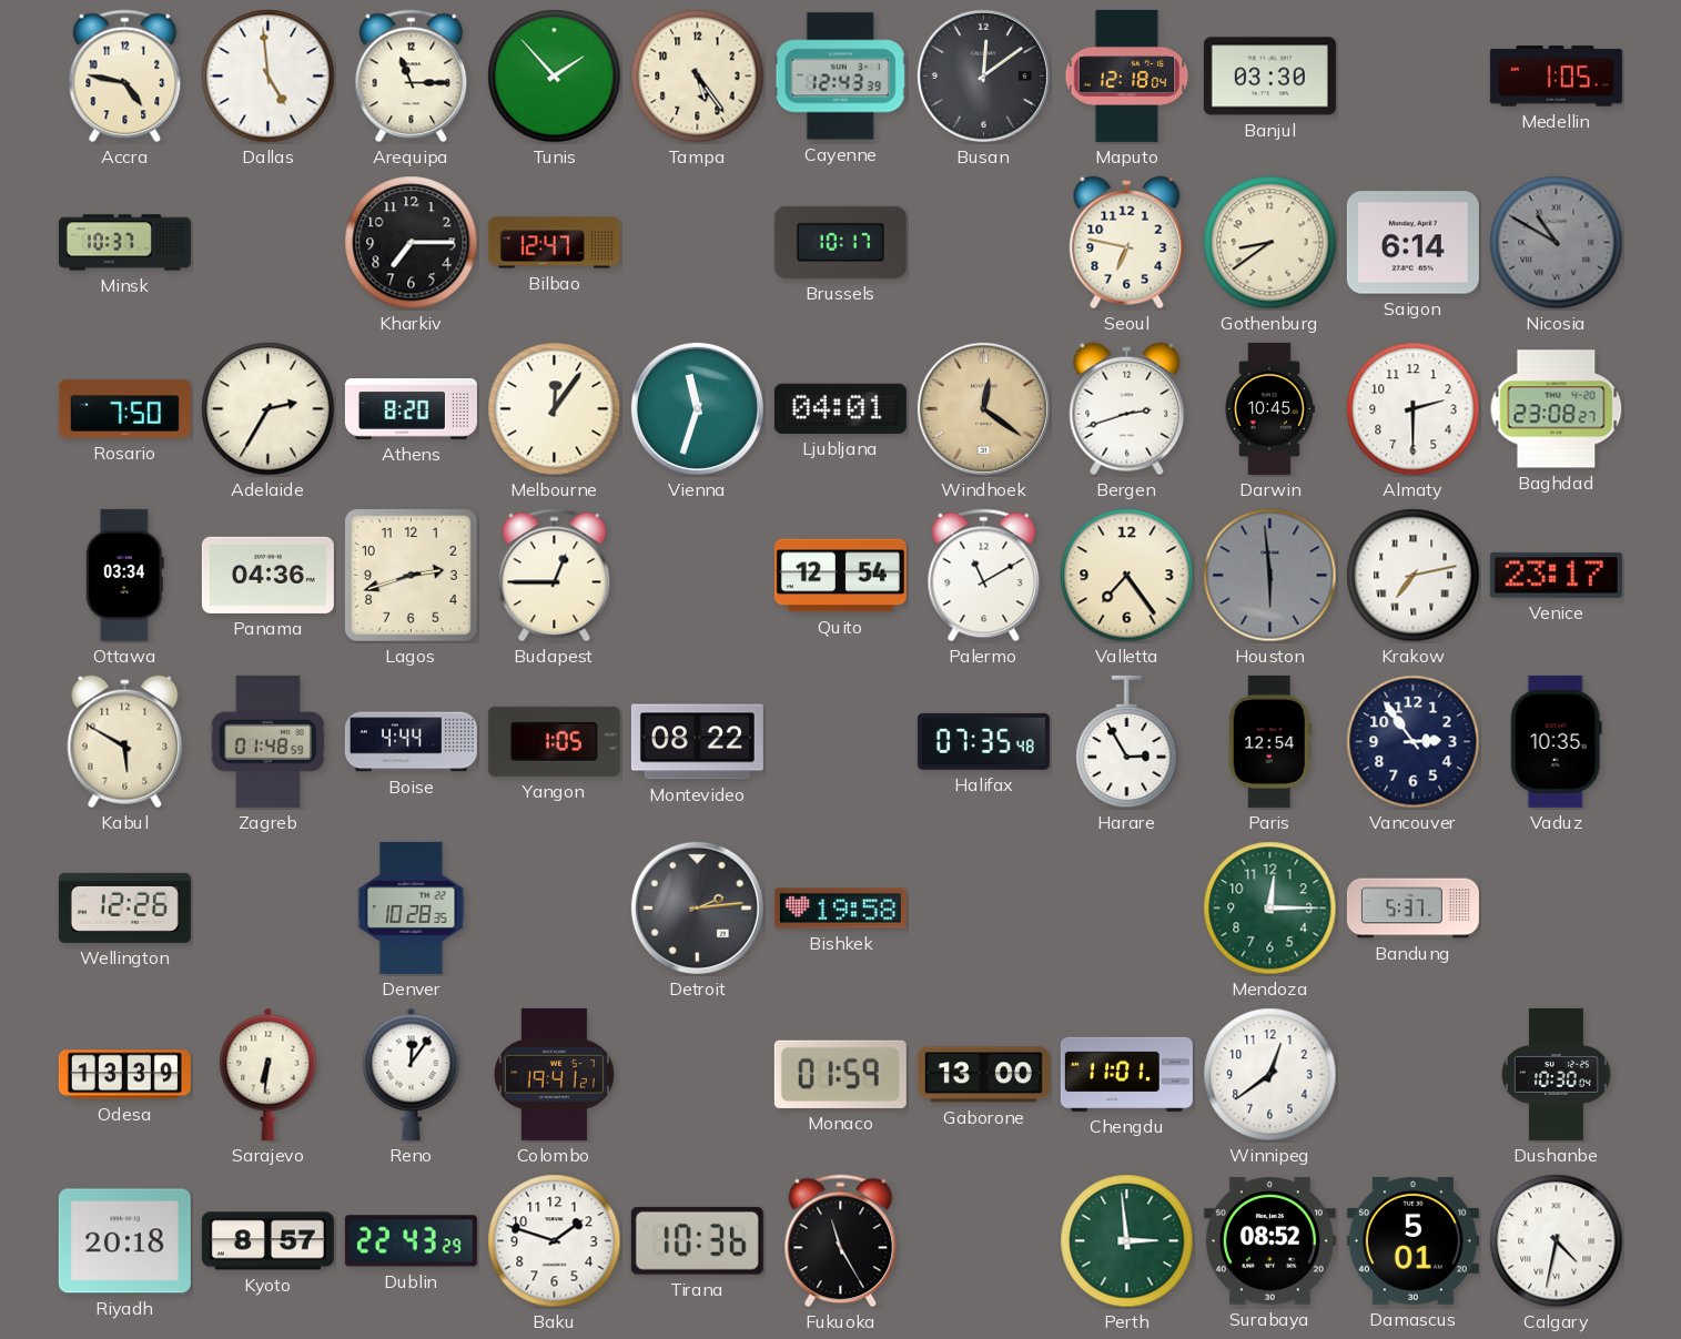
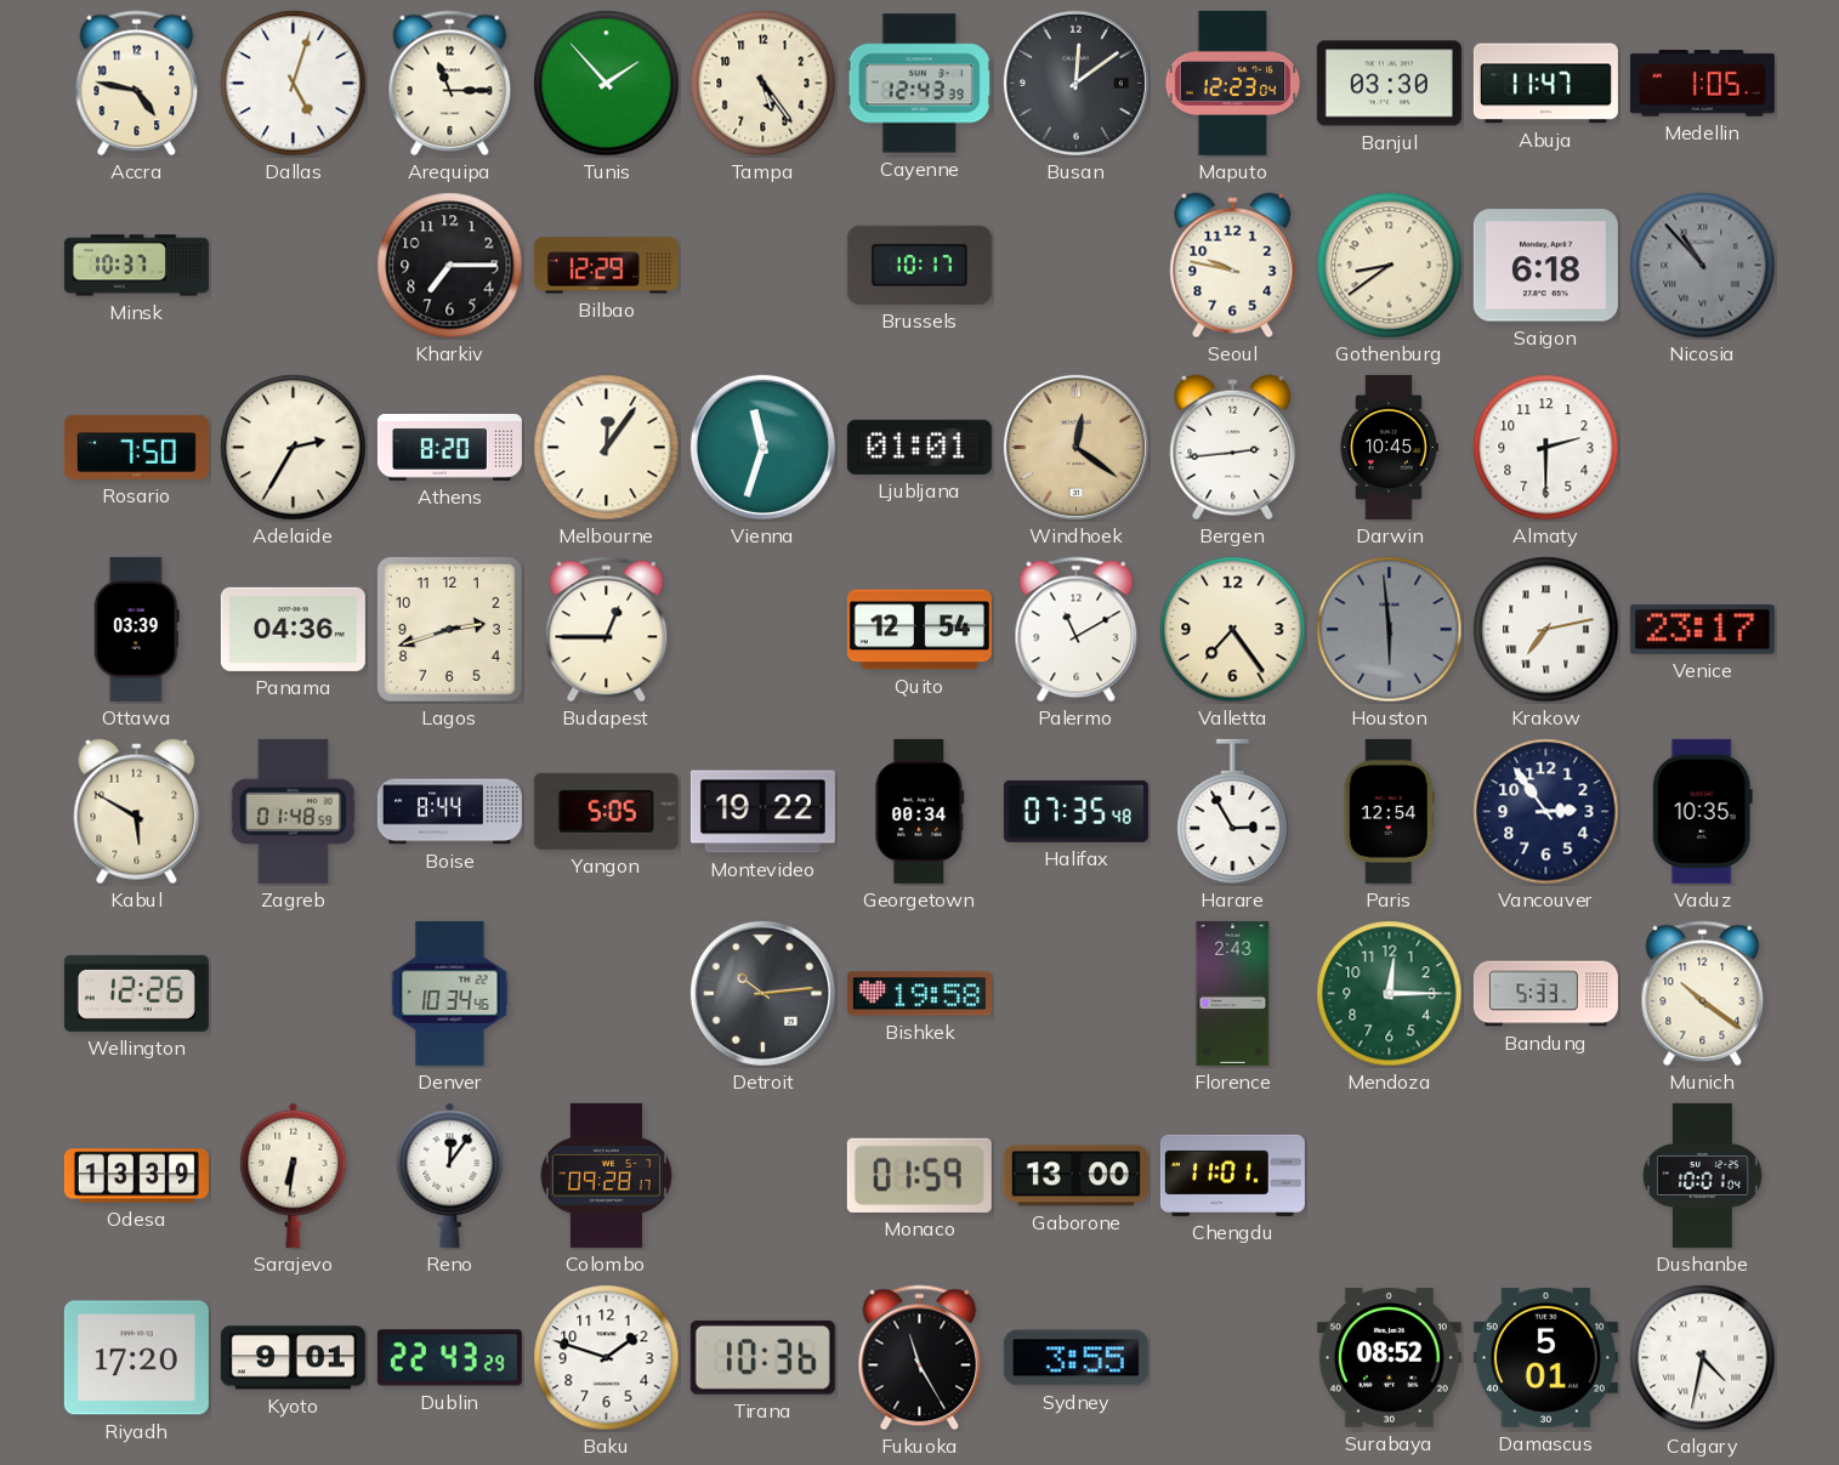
Dallas: 4:59 -> 5:03 (294, 84)
Maputo: 12:18 -> 12:23 (1233, 83)
Abuja: none -> 11:47 (1545, 84)
Bilbao: 12:47 -> 12:29 (606, 266)
Seoul: 6:47 -> 9:47 (1233, 266)
Saigon: 6:14 -> 6:18 (1545, 266)
Nicosia: 10:50 -> 10:53 (1703, 266)
Ljubljana: 04:01 -> 01:01 (919, 447)
Bergen: 2:42 -> 2:44 (1233, 448)
Baghdad: 23:08 -> none (1557, 409)
Ottawa: 03:34 -> 03:39 (136, 629)
Boise: 4:44 -> 8:44 (449, 812)
Yangon: 1:05 -> 5:05 (606, 811)
Montevideo: 08:22 -> 19:22 (762, 812)
Georgetown: none -> 00:34 (920, 811)
Denver: 10:28 -> 10:34 (450, 993)
Detroit: 2:14 -> 10:14 (762, 993)
Florence: none -> 2:43 (1233, 993)
Bandung: 5:37 -> 5:33 (1545, 994)
Munich: none -> 10:21 (1703, 994)
Colombo: 19:41 -> 09:28 (606, 1175)
Winnipeg: 12:39 -> none (1270, 1075)
Dushanbe: 10:30 -> 10:01 (1702, 1175)
Riyadh: 20:18 -> 17:20 (136, 1358)
Kyoto: 8:57 -> 9:01 (293, 1358)
Sydney: none -> 3:55 (1075, 1358)
Perth: 2:59 -> none (1127, 1241)
